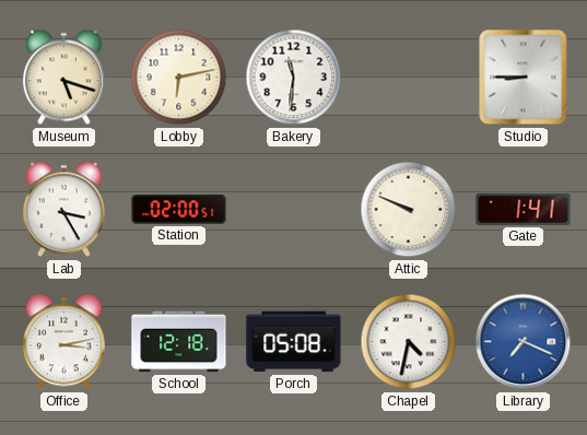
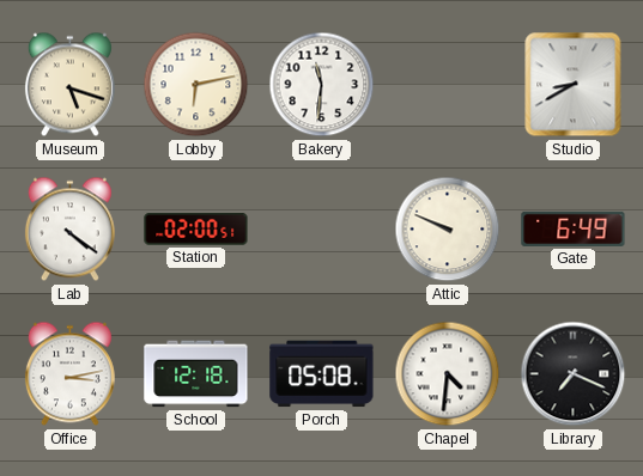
Studio: 8:45 -> 8:40 (574, 85)
Lab: 3:25 -> 4:21 (69, 230)
Gate: 1:41 -> 6:49 (574, 228)
Chapel: 4:32 -> 4:31 (448, 374)
Library dial: blue -> black (574, 374)
